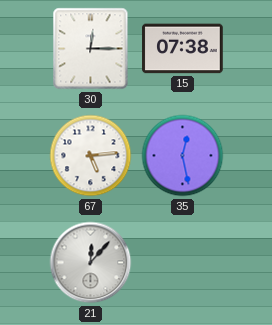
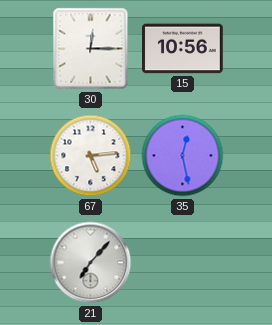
15: 07:38 -> 10:56 (183, 49)
21: 12:07 -> 7:07 (91, 263)
